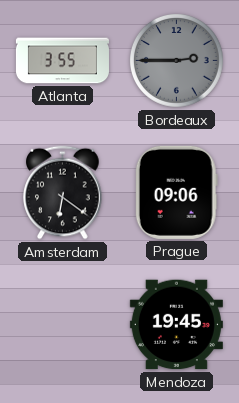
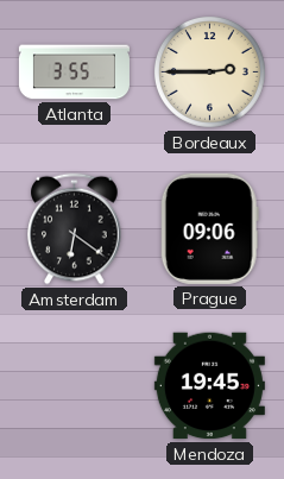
Bordeaux dial: grey -> cream (209, 71)
